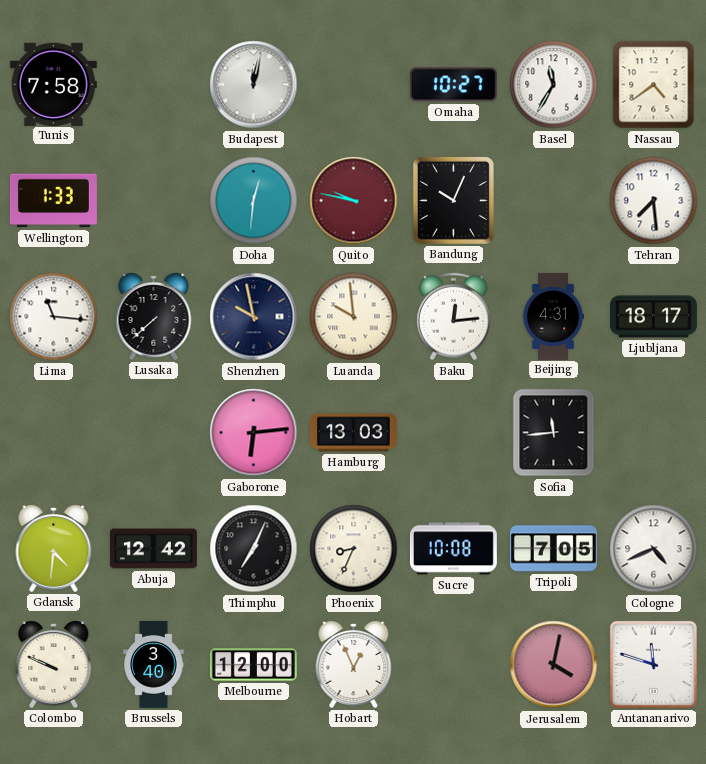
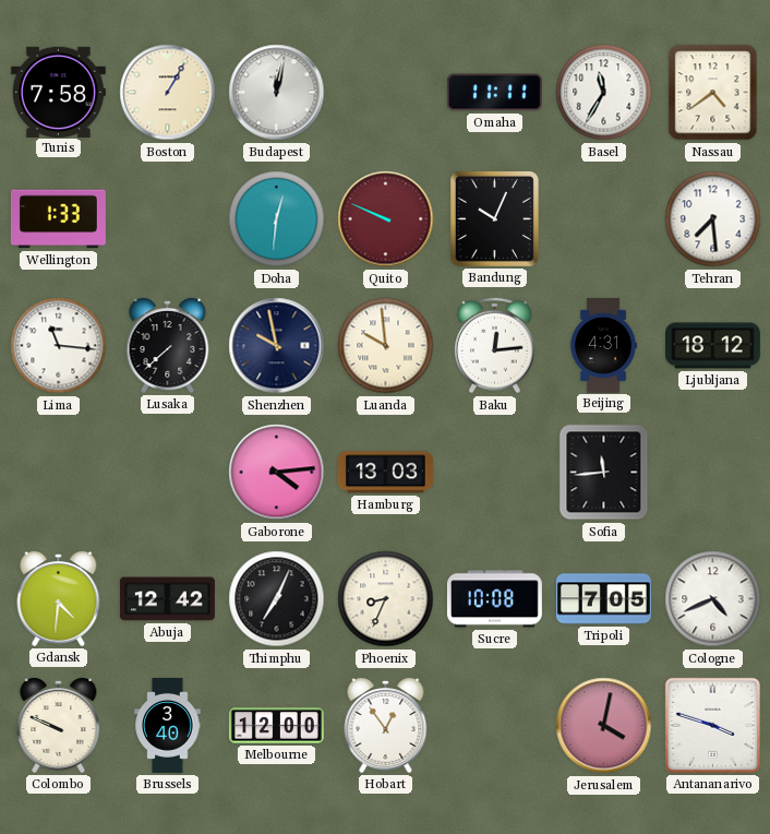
Boston: none -> 1:05 (168, 93)
Omaha: 10:27 -> 11:11 (494, 93)
Quito: 9:47 -> 9:49 (386, 219)
Ljubljana: 18:17 -> 18:12 (712, 346)
Gaborone: 6:14 -> 4:14 (277, 473)
Hobart: 12:56 -> 12:54 (386, 726)
Antananarivo: 11:48 -> 3:48 (712, 725)
